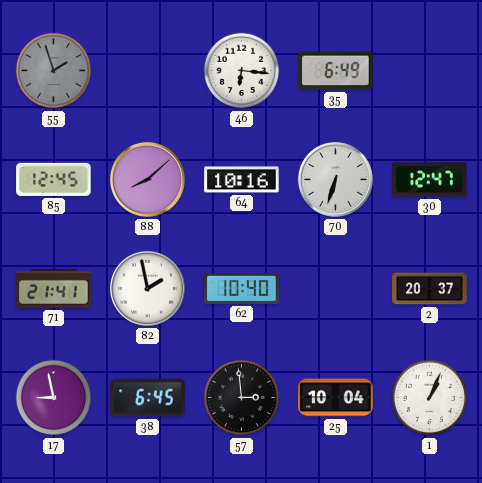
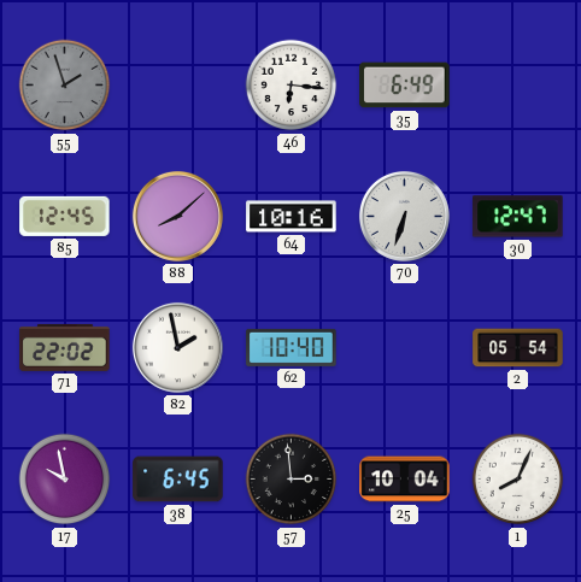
71: 21:41 -> 22:02 (65, 347)
2: 20:37 -> 05:54 (518, 348)
17: 8:58 -> 9:58 (65, 480)
1: 1:04 -> 8:04 (518, 480)
